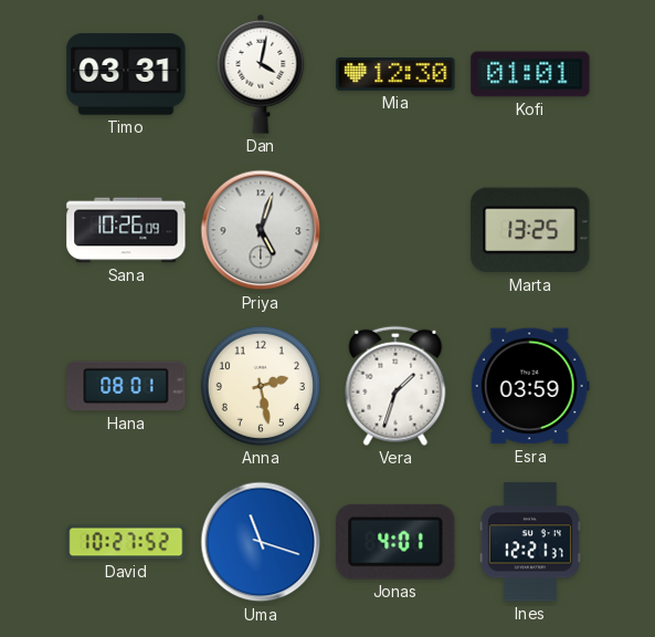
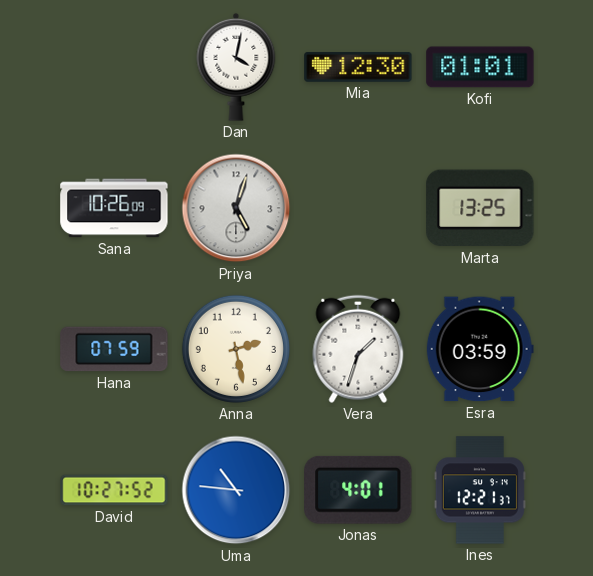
Timo: 03:31 -> none (126, 74)
Hana: 08:01 -> 07:59 (114, 349)
Uma: 11:18 -> 10:46 (236, 490)
